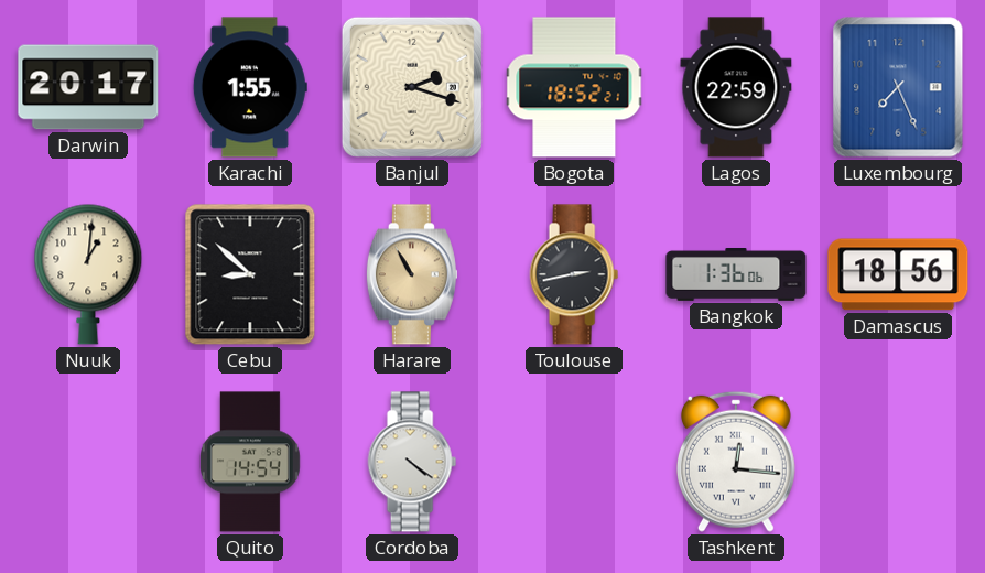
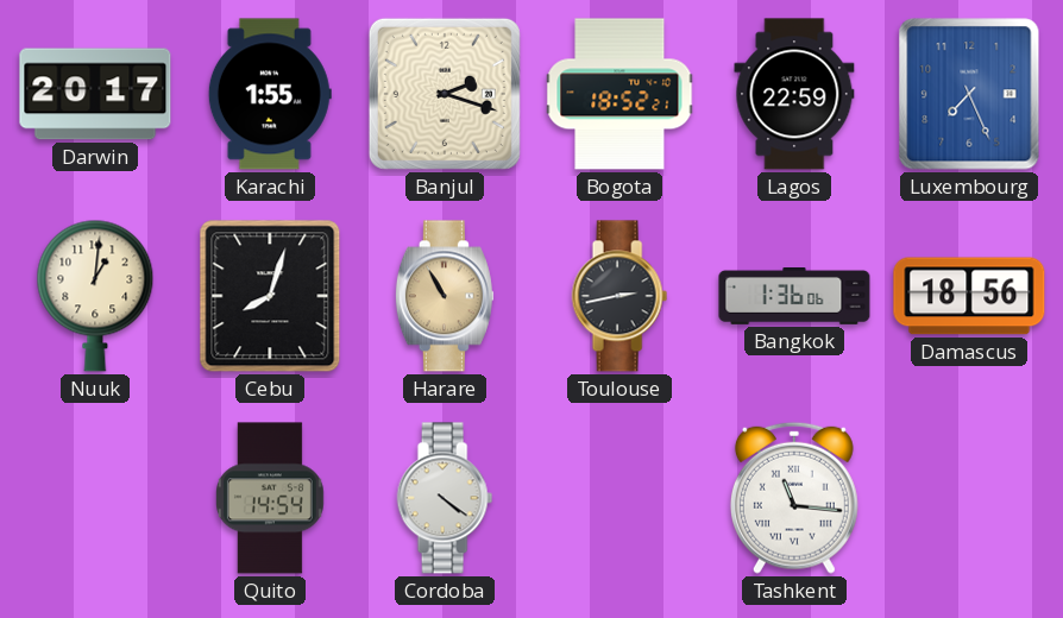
Cebu: 8:52 -> 8:03 (270, 296)
Tashkent: 12:16 -> 11:16 (794, 498)
